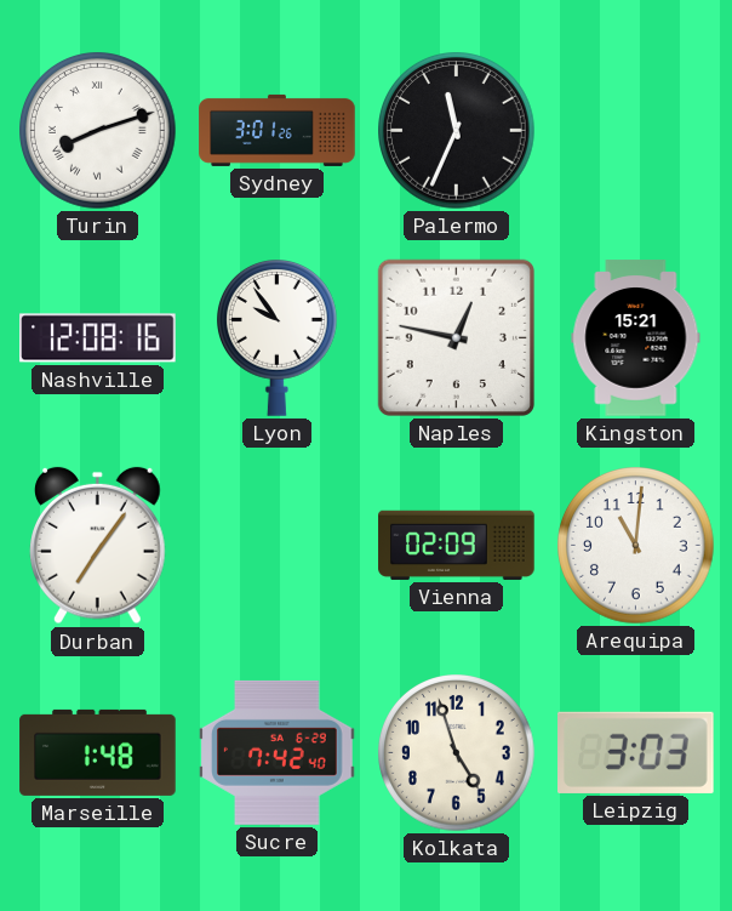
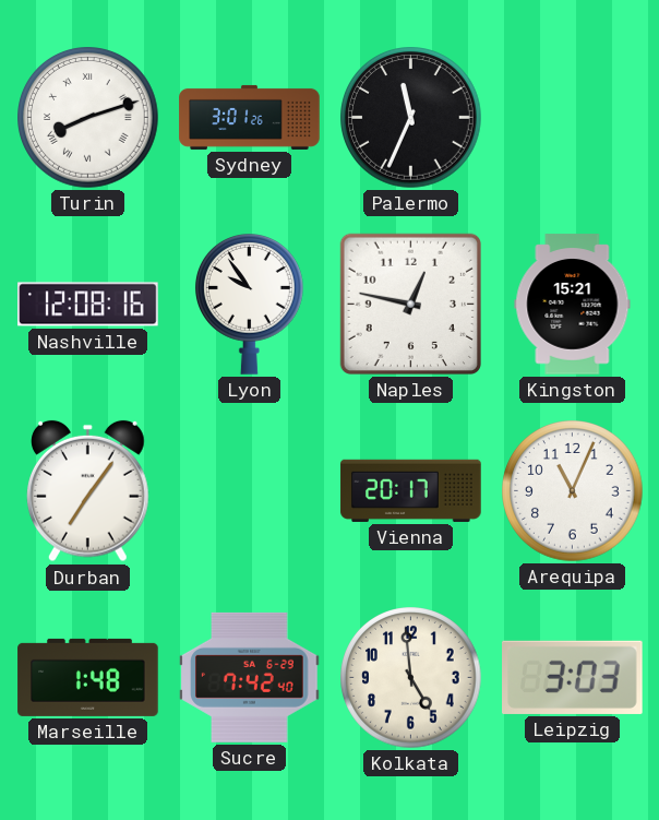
Vienna: 02:09 -> 20:17 (411, 490)
Arequipa: 11:01 -> 11:04 (573, 491)
Kolkata: 4:57 -> 4:59 (411, 678)
